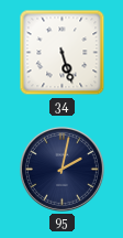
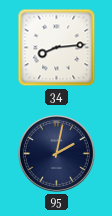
34: 5:27 -> 8:14 (57, 48)
